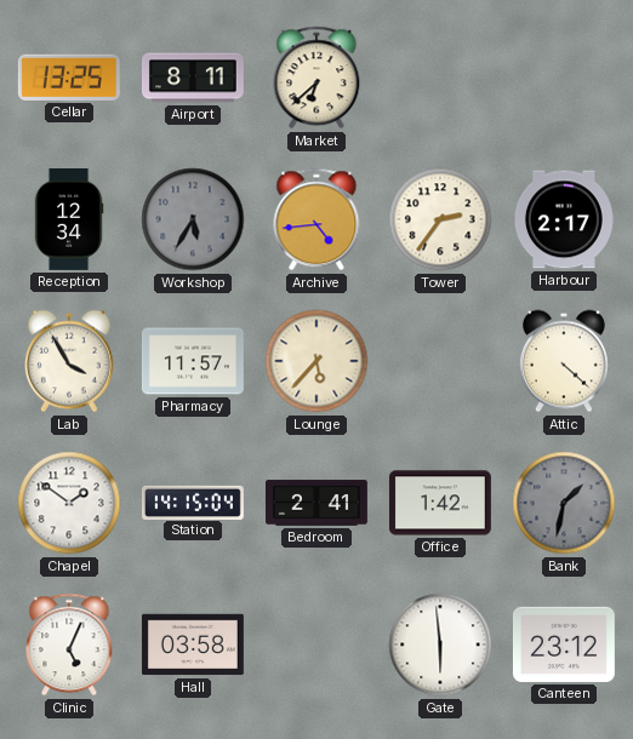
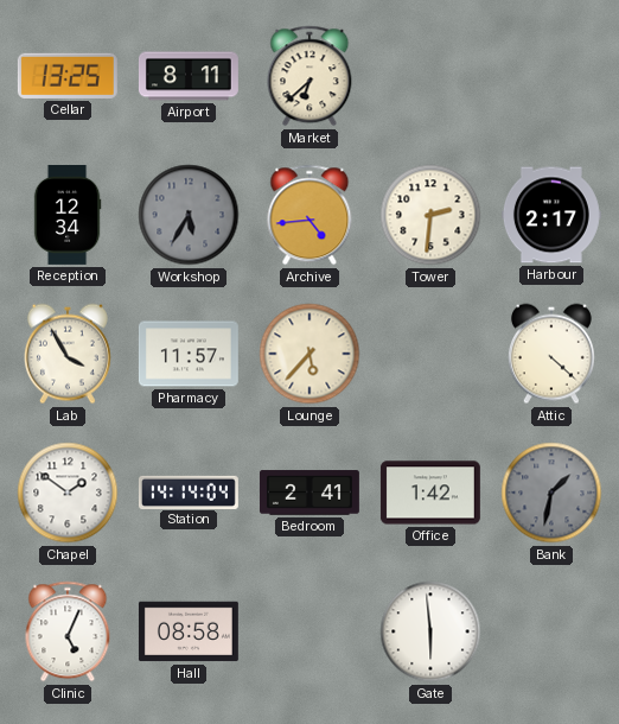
Tower: 2:36 -> 2:31 (430, 215)
Station: 14:15 -> 14:14 (189, 491)
Hall: 03:58 -> 08:58 (189, 631)
Canteen: 23:12 -> none (564, 645)
